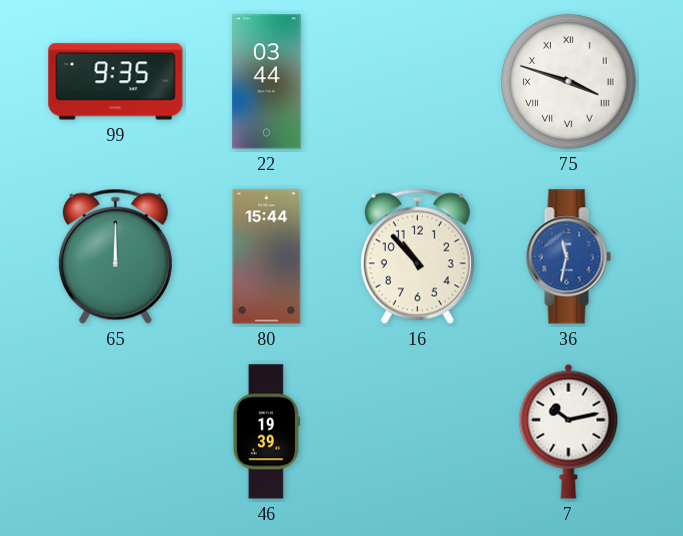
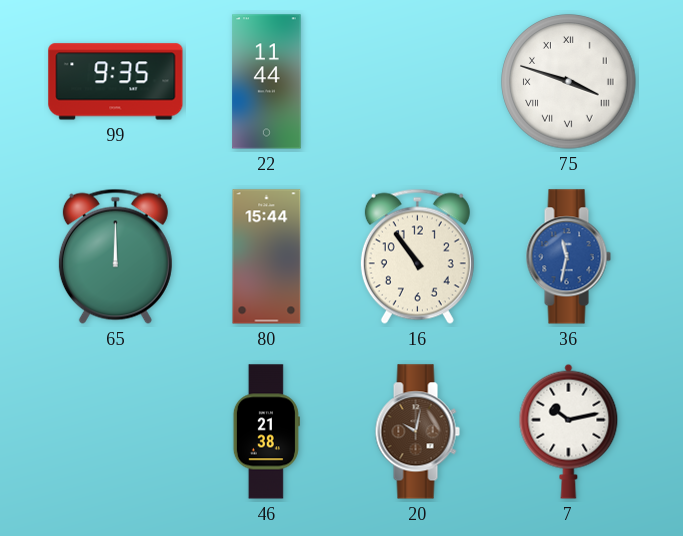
22: 03:44 -> 11:44 (267, 82)
16: 10:53 -> 10:54 (417, 256)
46: 19:39 -> 21:38 (266, 432)
20: none -> 10:02 (417, 432)
